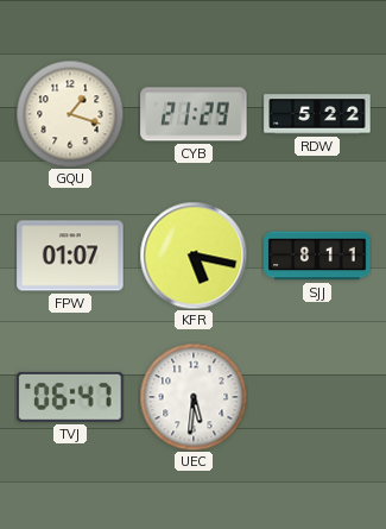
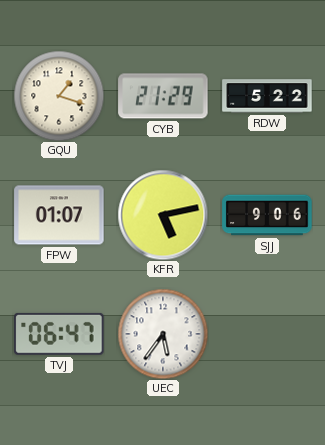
KFR: 5:17 -> 5:13 (163, 215)
SJJ: 8:11 -> 9:06 (267, 215)
UEC: 5:31 -> 5:36 (163, 334)
